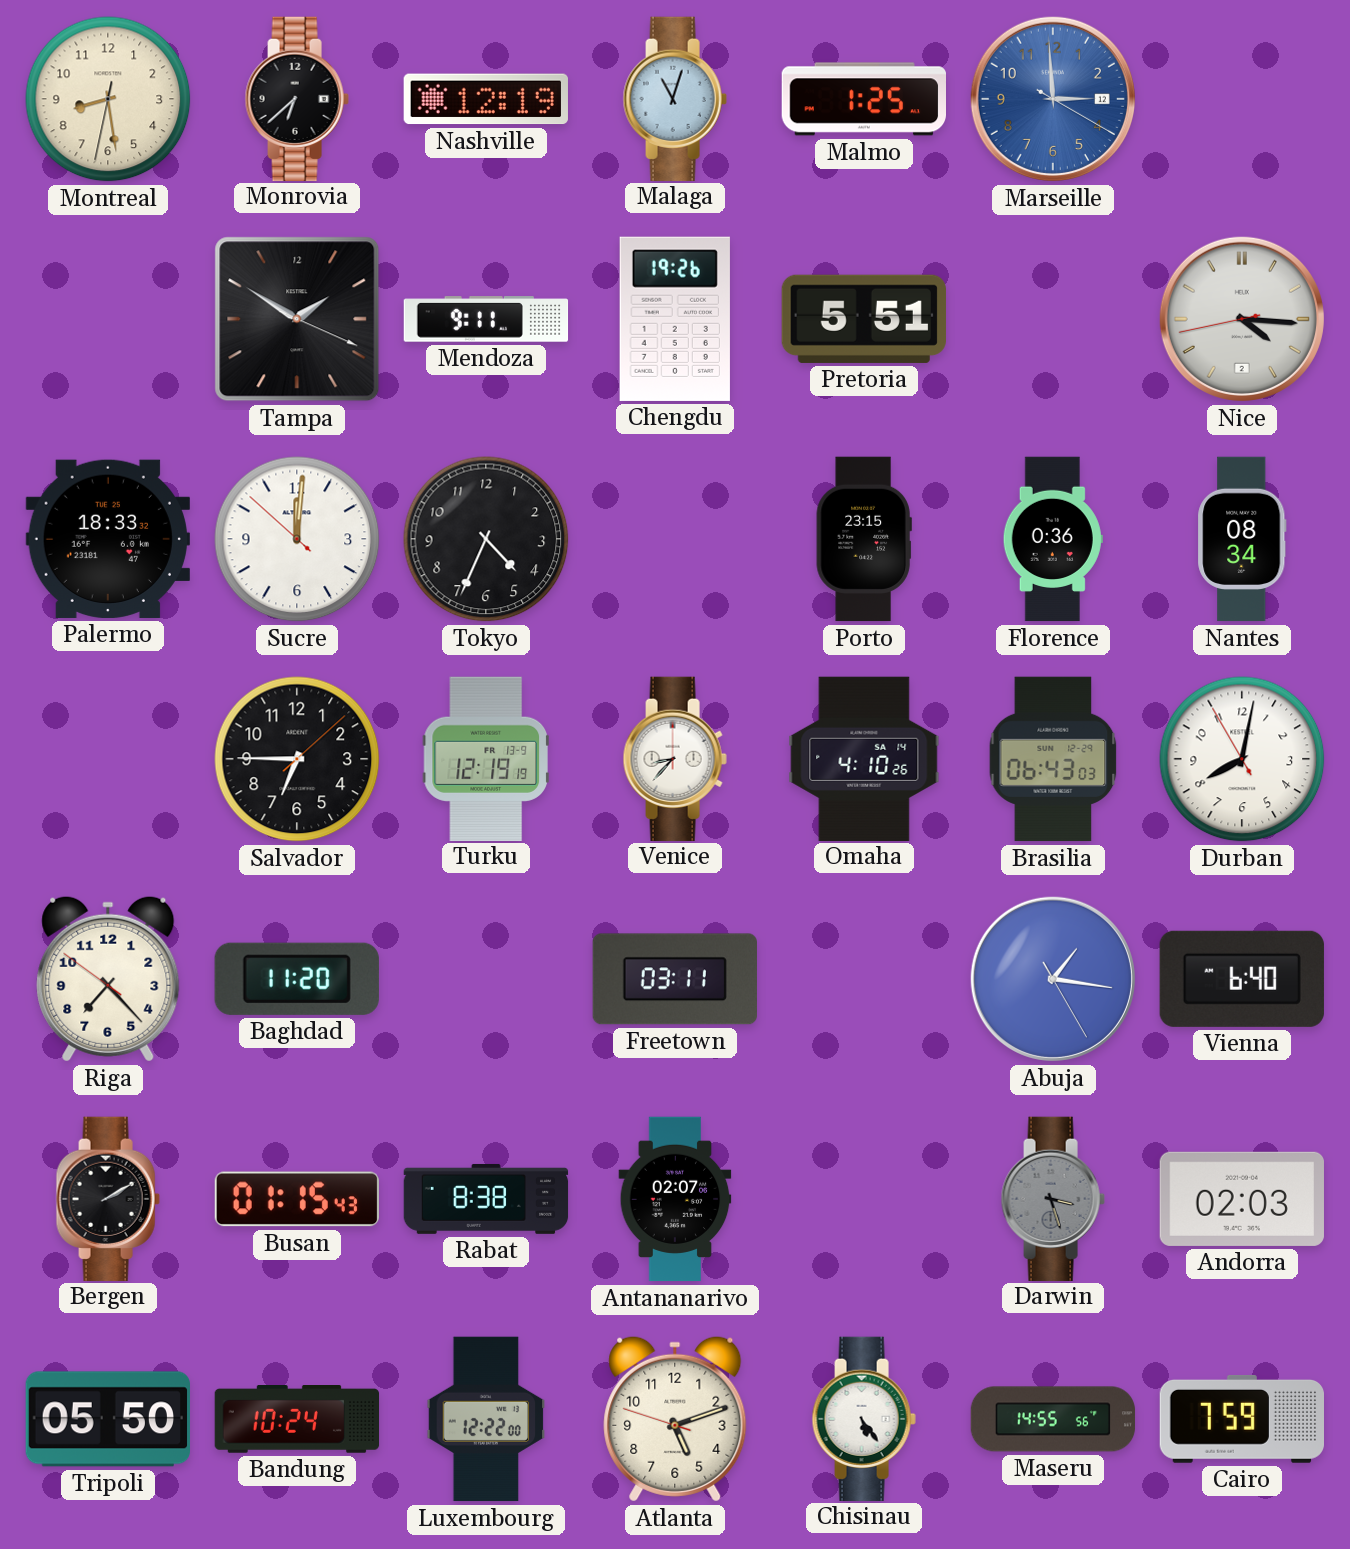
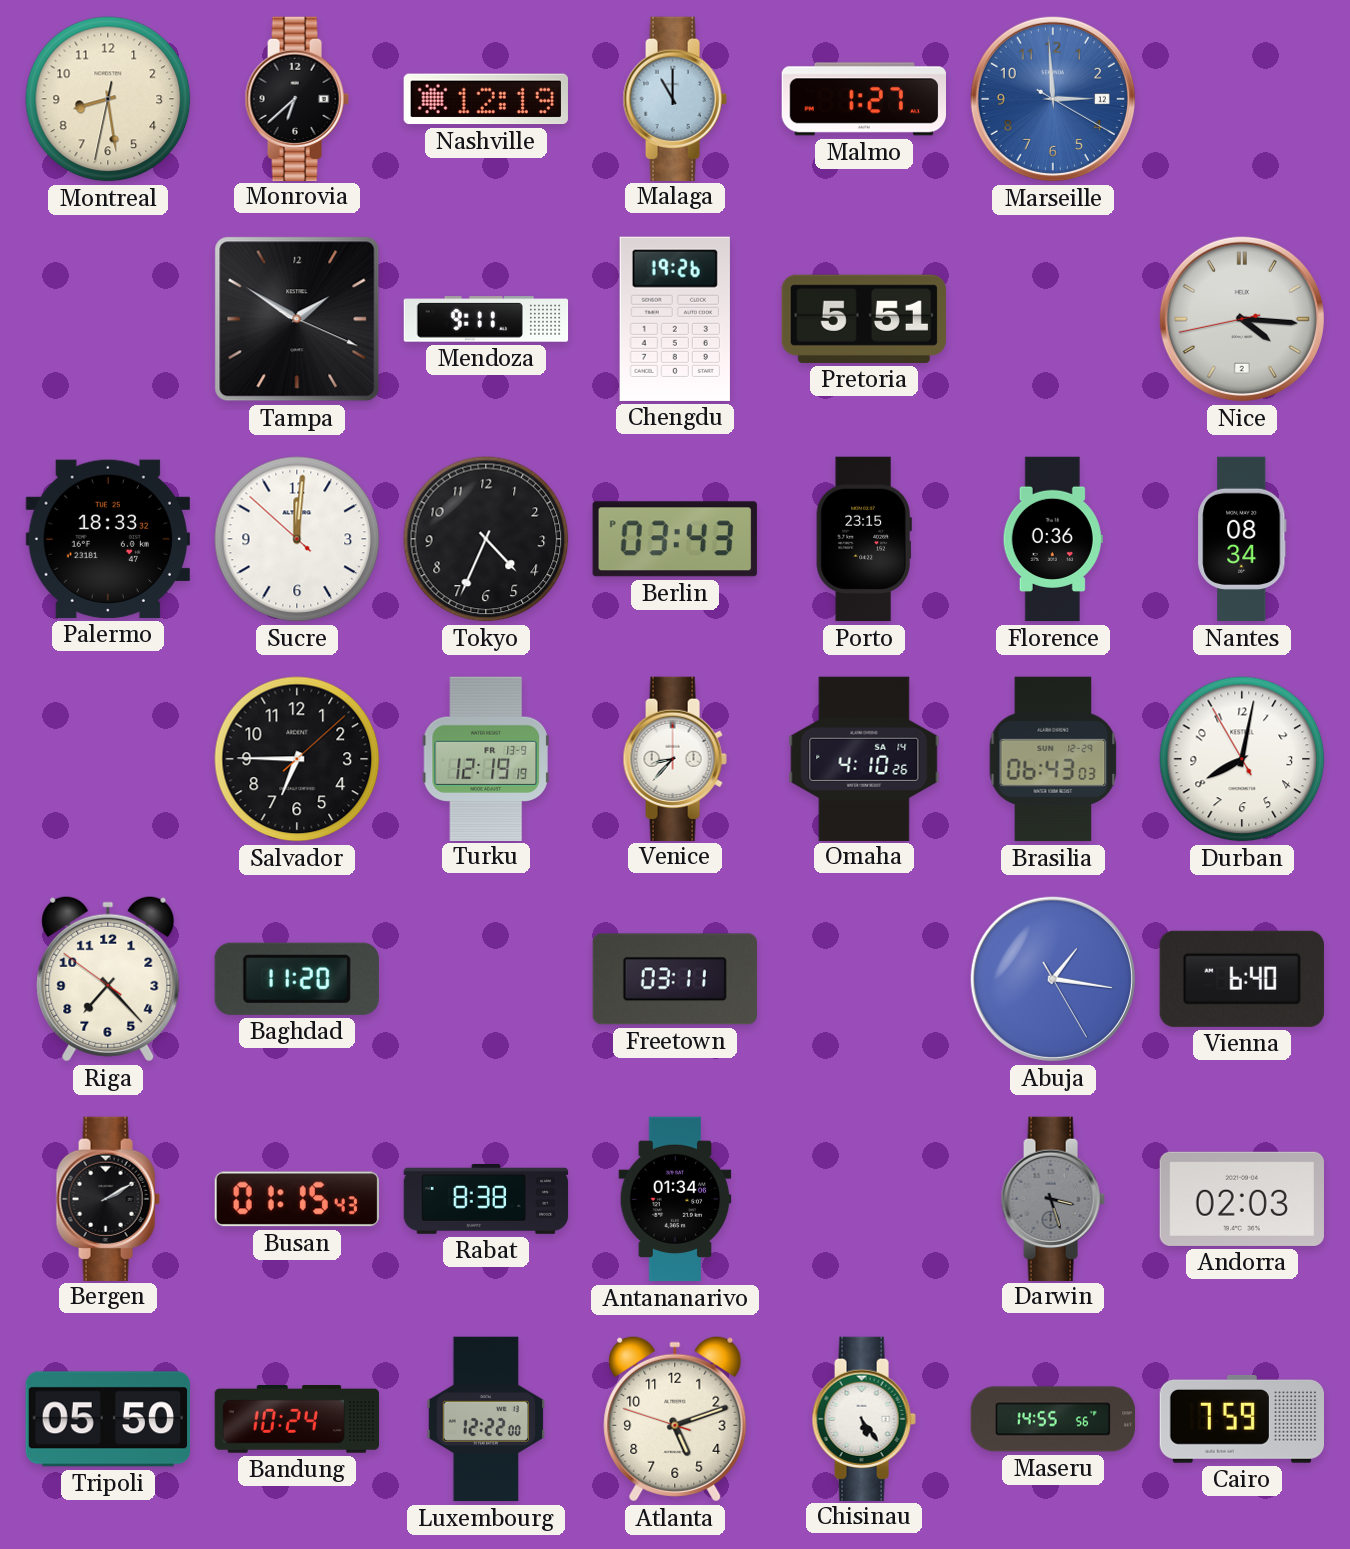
Malaga: 11:03 -> 11:00 (675, 98)
Malmo: 1:25 -> 1:27 (863, 99)
Berlin: none -> 03:43 (675, 539)
Antananarivo: 02:07 -> 01:34 (675, 1199)
